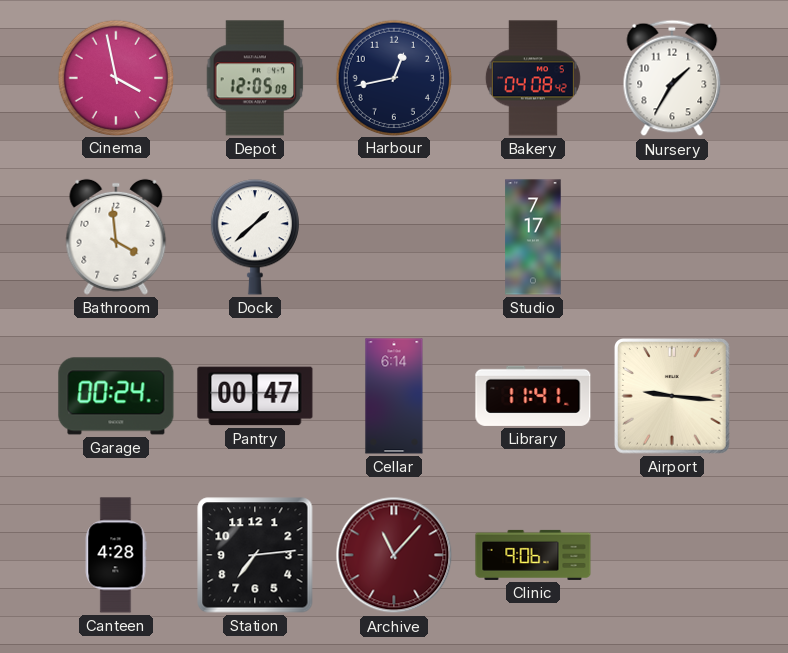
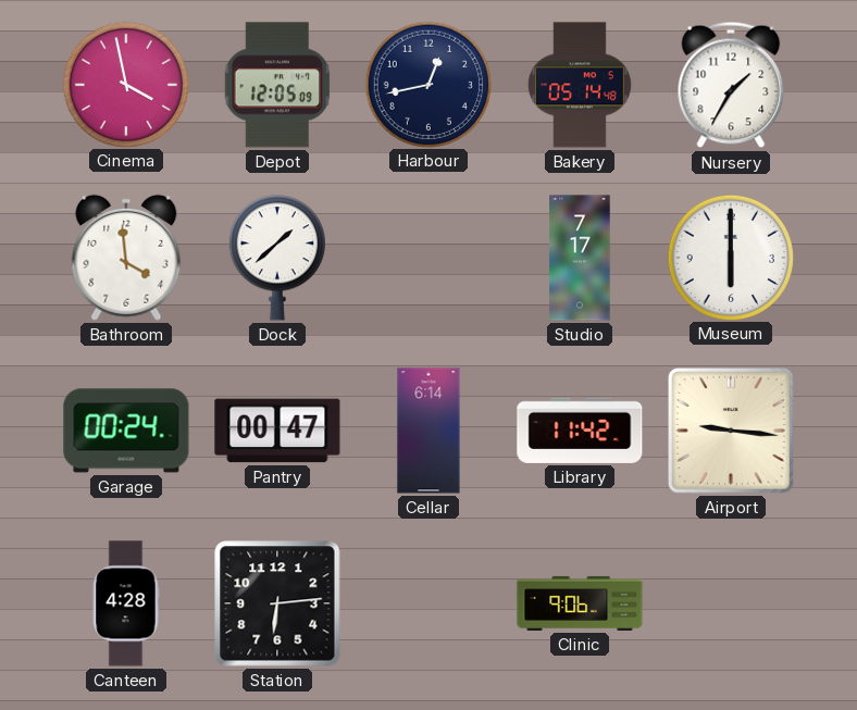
Bakery: 04:08 -> 05:14 (580, 85)
Museum: none -> 6:00 (730, 257)
Library: 11:41 -> 11:42 (580, 431)
Station: 7:14 -> 6:14 (277, 603)
Archive: 11:07 -> none (394, 555)
